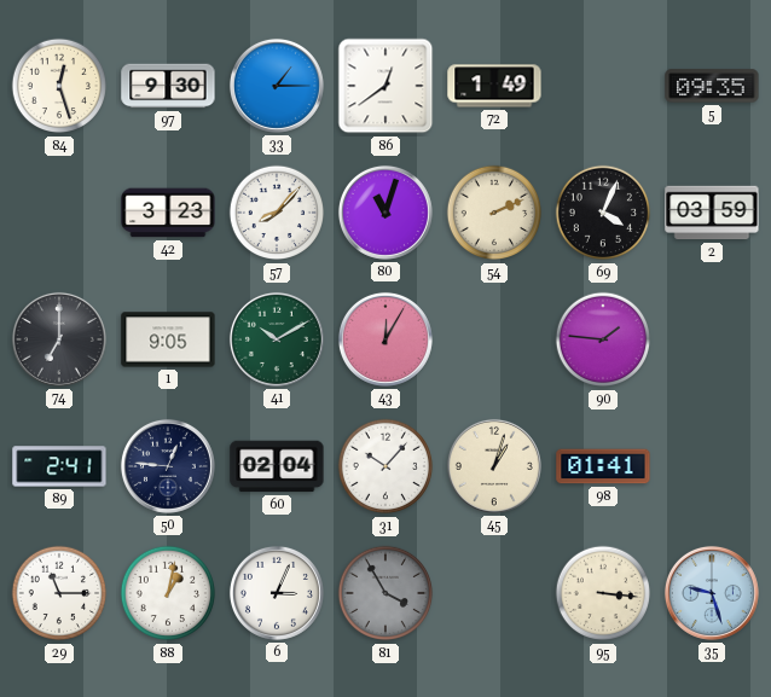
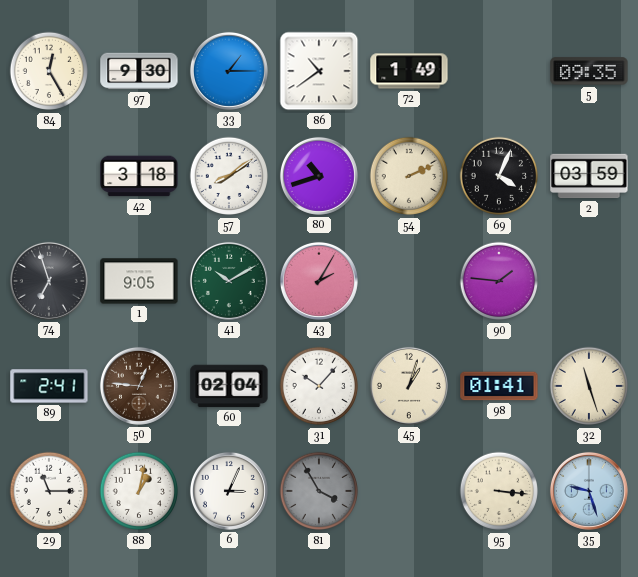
84: 12:27 -> 12:25 (49, 71)
86: 12:39 -> 10:39 (319, 71)
42: 3:23 -> 3:18 (139, 176)
57: 8:07 -> 8:09 (229, 176)
80: 11:03 -> 10:42 (319, 176)
74: 7:00 -> 6:57 (49, 281)
43: 12:05 -> 2:05 (319, 281)
50 dial: navy -> brown (139, 386)
32: none -> 11:27 (589, 386)
